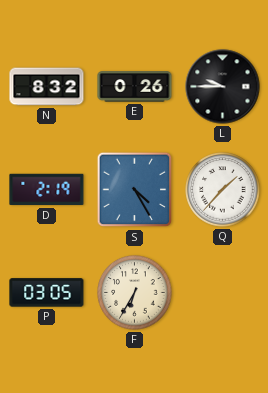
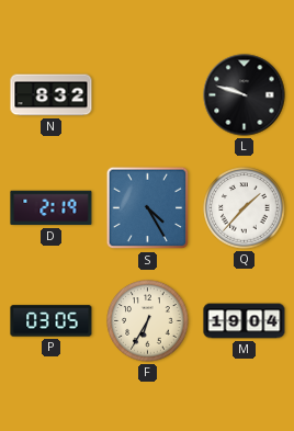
E: 0:26 -> none (135, 87)
L: 9:45 -> 9:48 (245, 95)
M: none -> 19:04 (245, 321)
